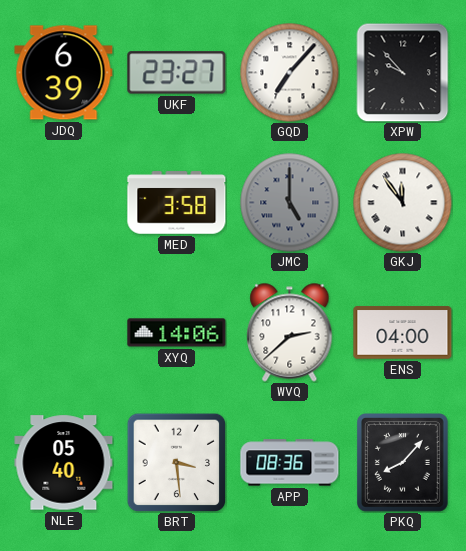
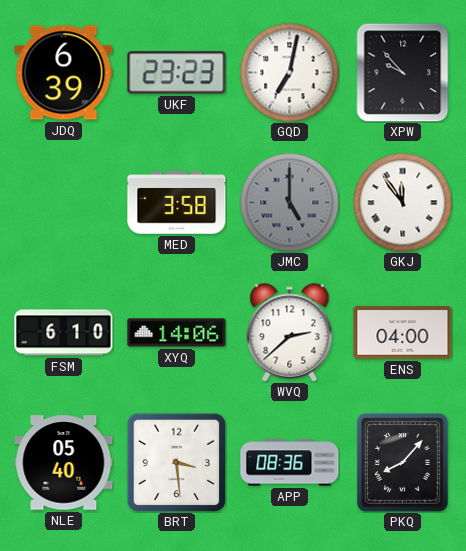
UKF: 23:27 -> 23:23 (177, 73)
GQD: 7:07 -> 7:02 (290, 73)
FSM: none -> 6:10 (64, 333)
